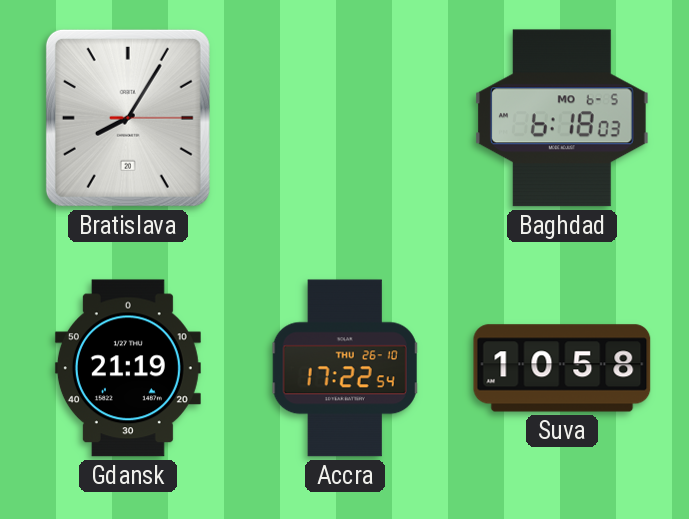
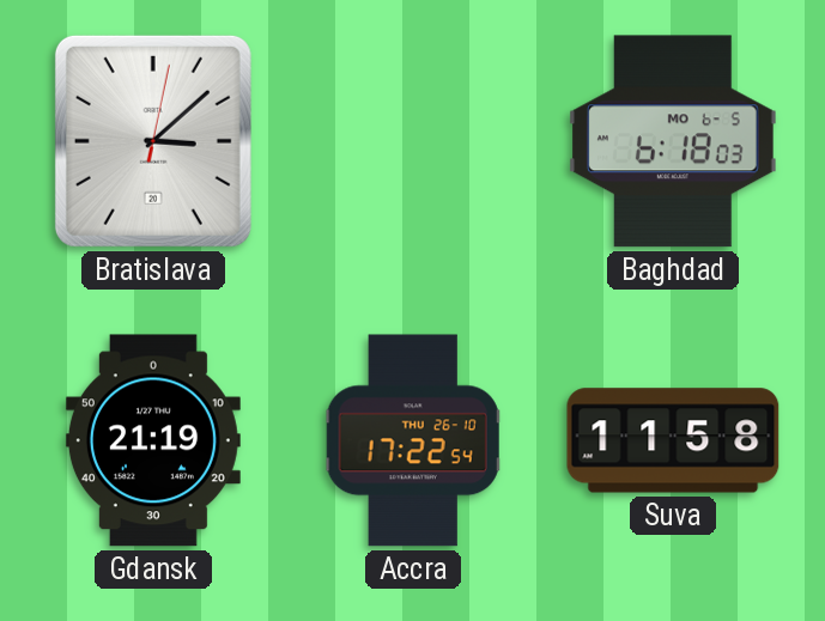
Bratislava: 8:05 -> 3:08 (153, 141)
Suva: 10:58 -> 11:58 (673, 440)
